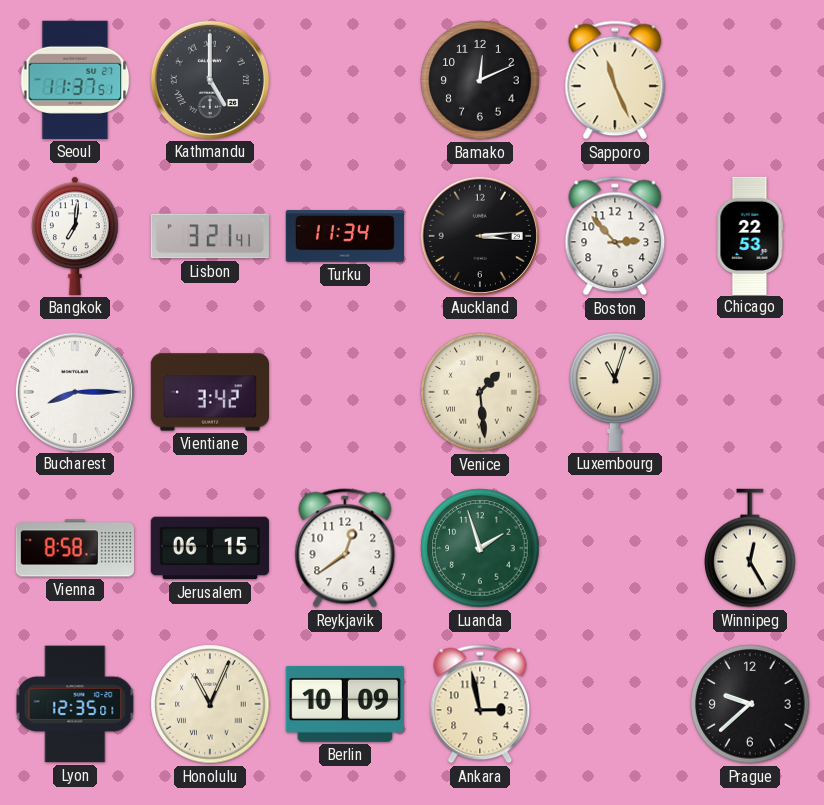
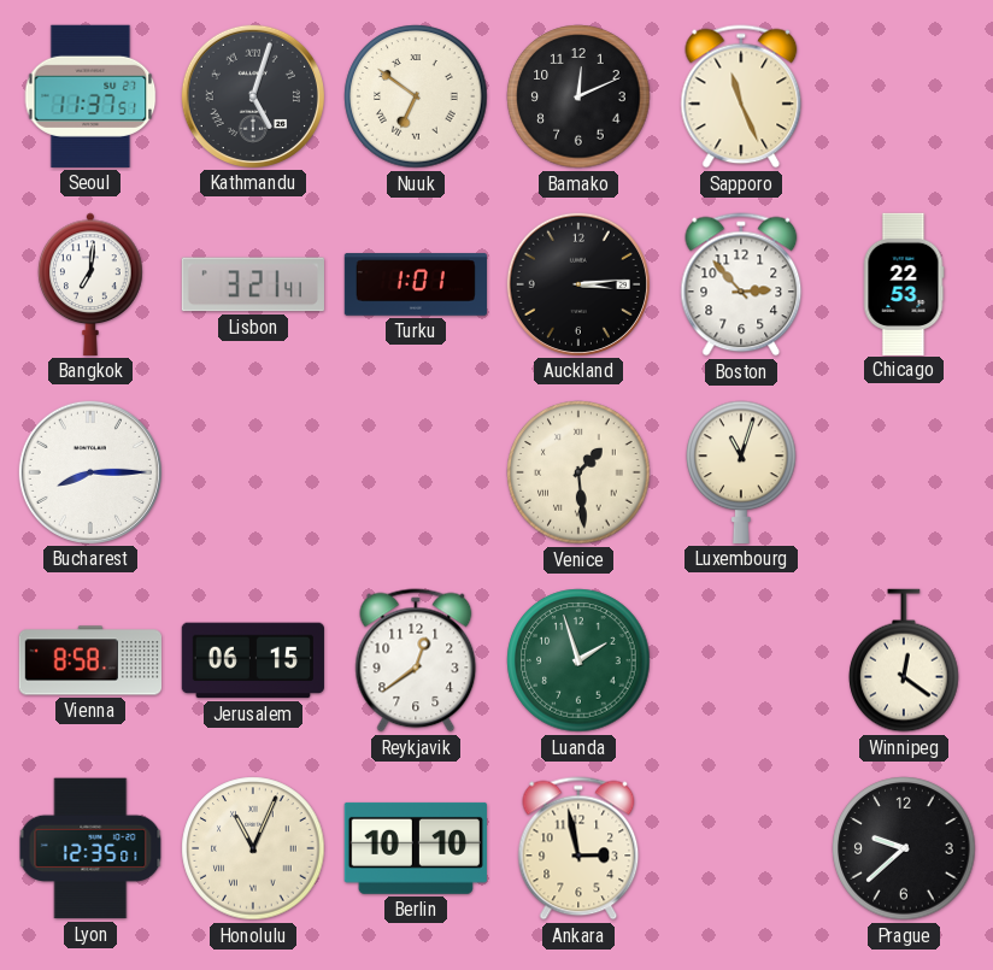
Kathmandu: 5:00 -> 5:03 (253, 96)
Nuuk: none -> 6:51 (416, 96)
Turku: 11:34 -> 1:01 (415, 284)
Vientiane: 3:42 -> none (209, 392)
Winnipeg: 12:25 -> 12:21 (904, 660)
Berlin: 10:09 -> 10:10 (416, 848)
